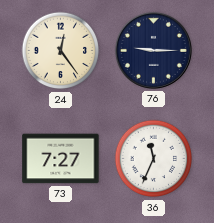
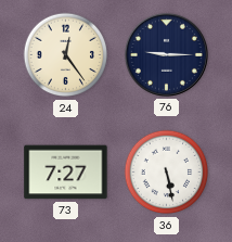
36: 11:34 -> 5:28 (167, 173)
